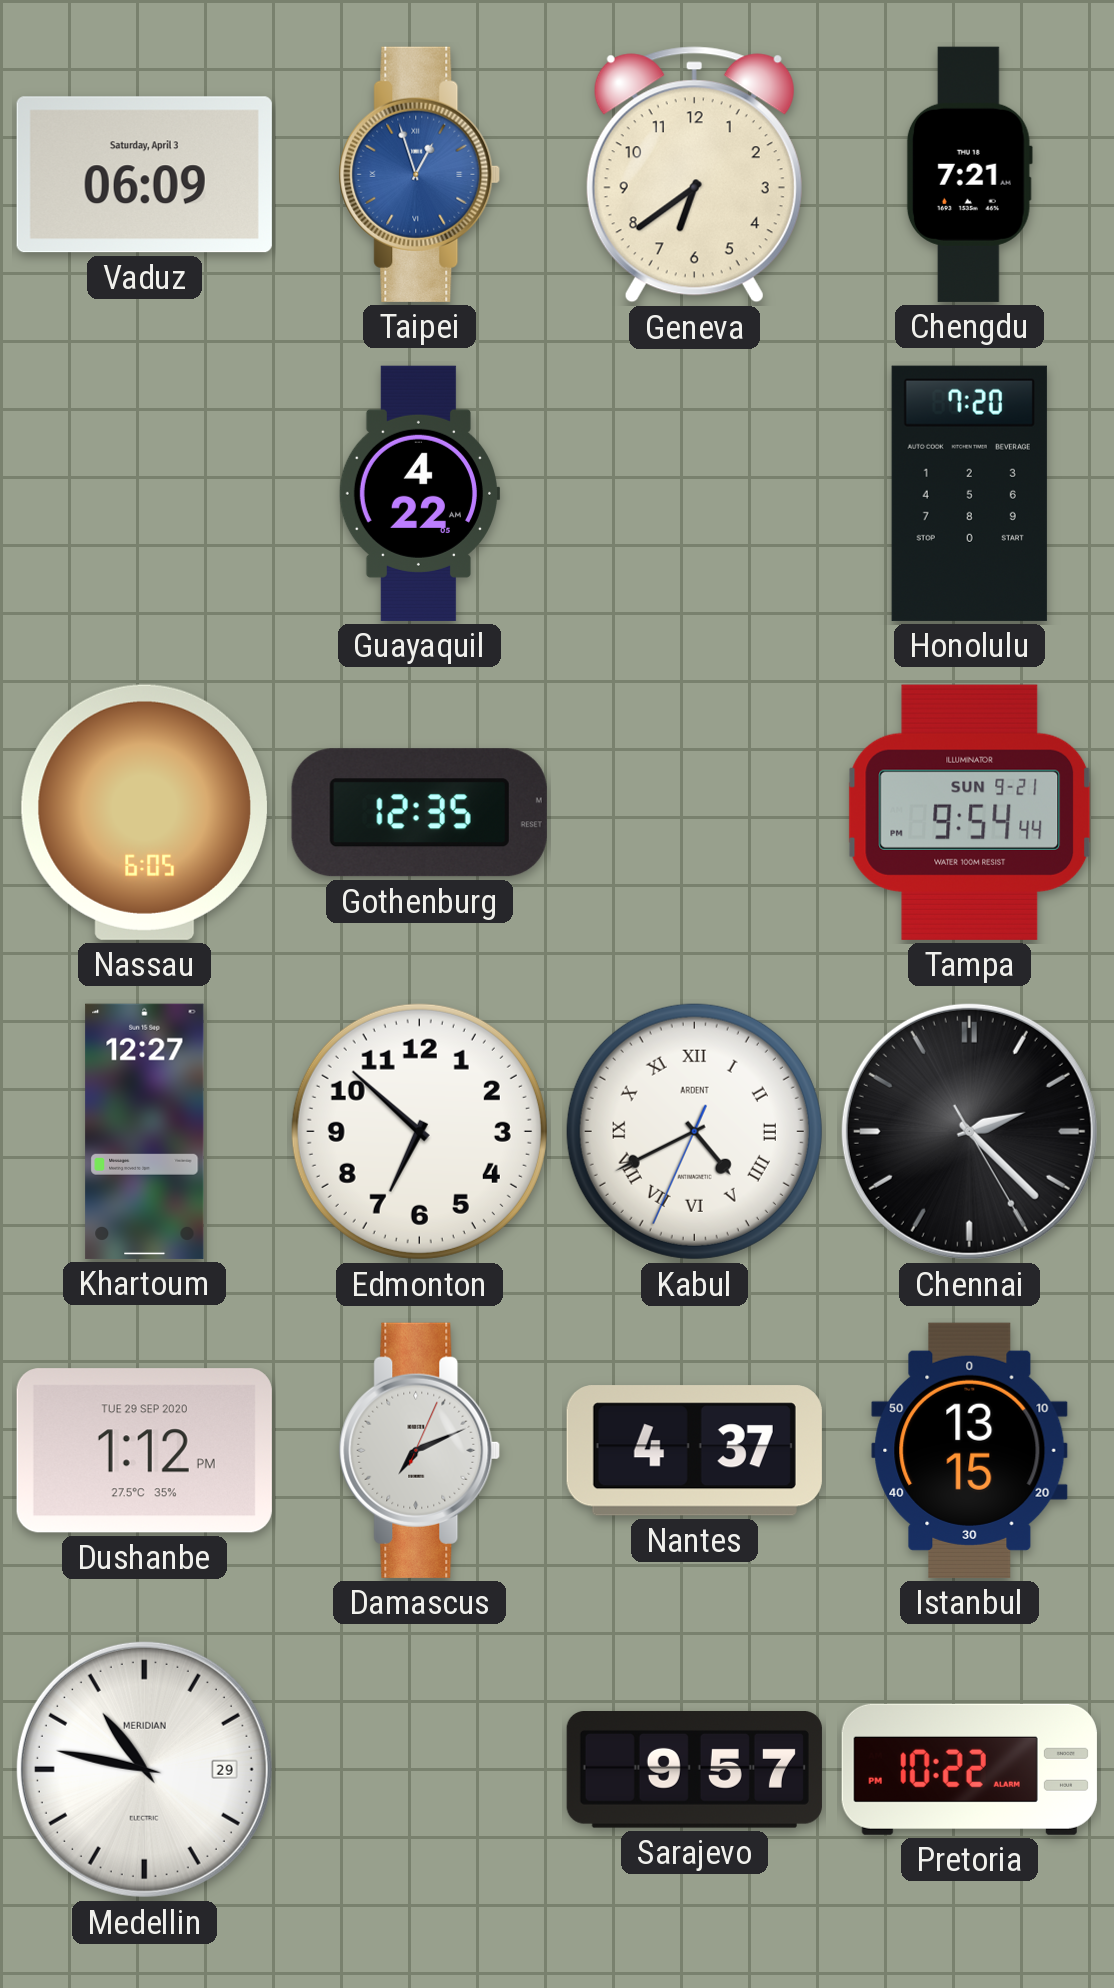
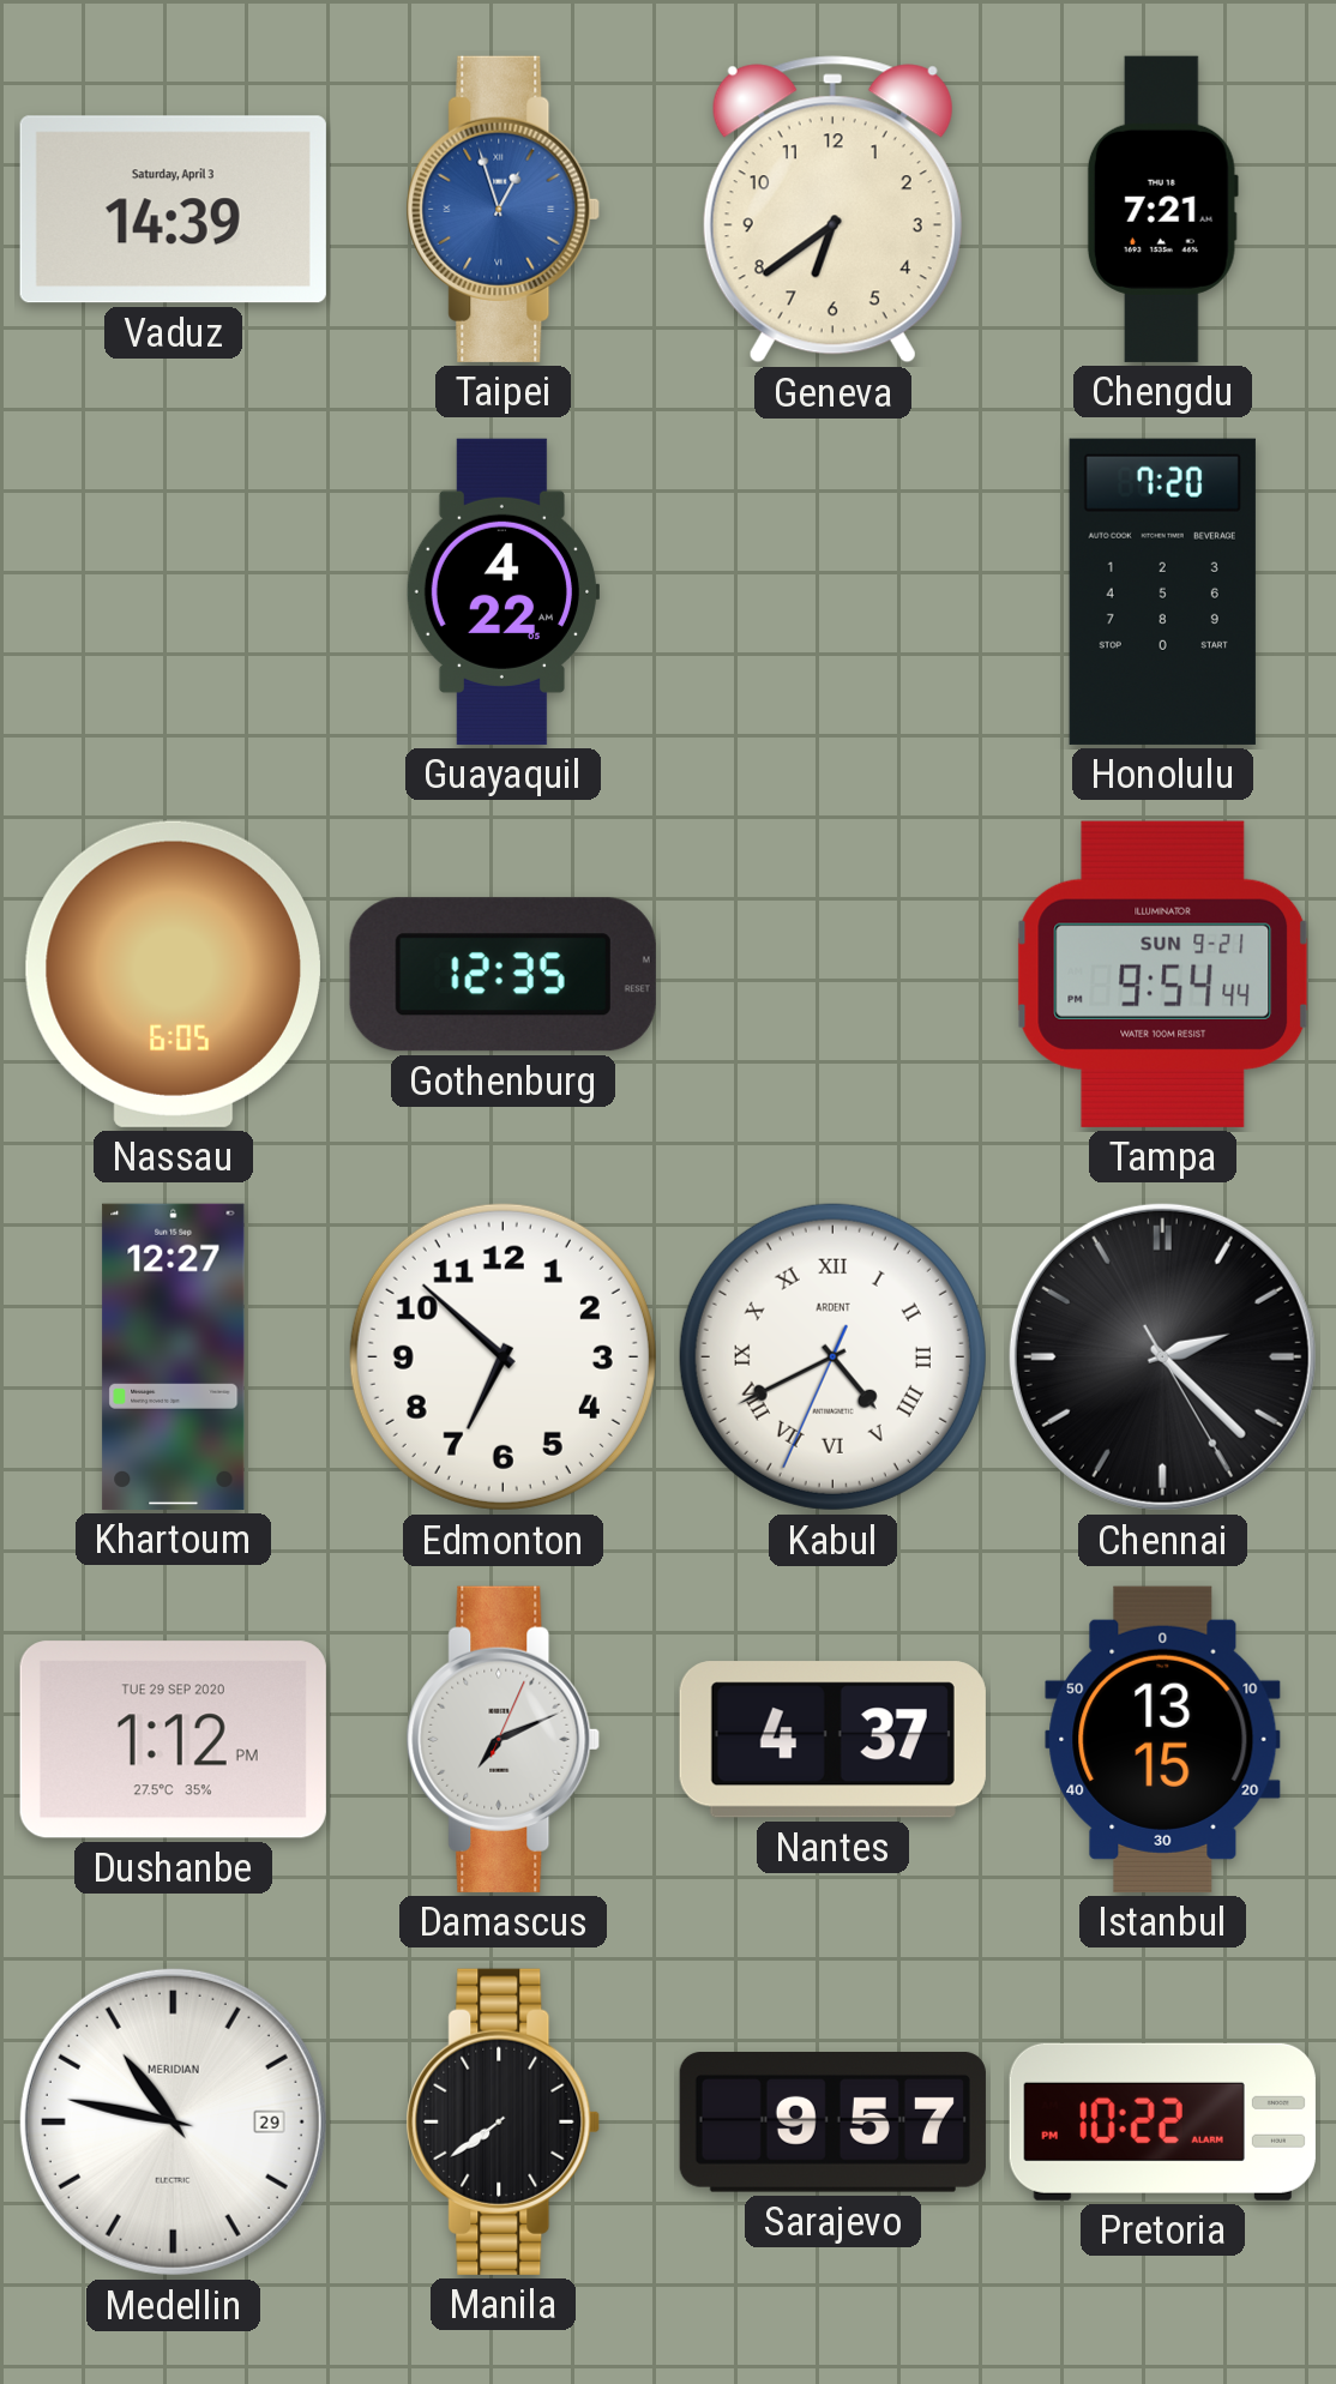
Vaduz: 06:09 -> 14:39 (173, 210)
Manila: none -> 7:39 (504, 2121)
